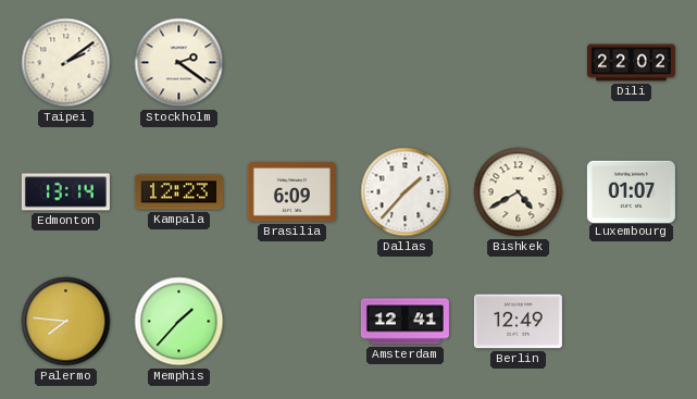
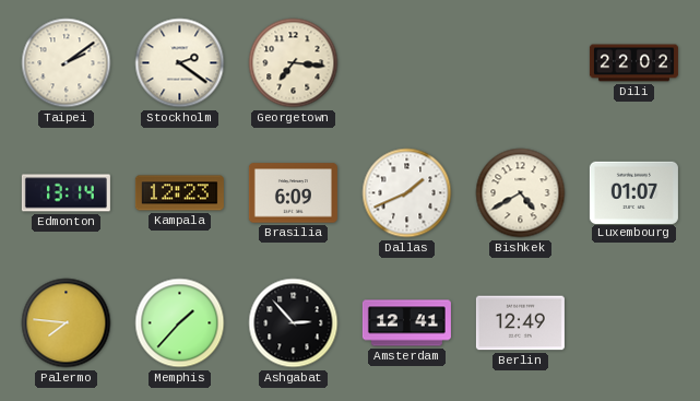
Georgetown: none -> 7:16 (294, 63)
Dallas: 1:37 -> 1:41 (407, 193)
Ashgabat: none -> 2:53 (294, 323)
